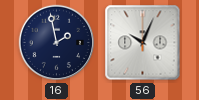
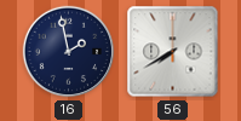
56: 10:04 -> 7:40 (173, 52)
